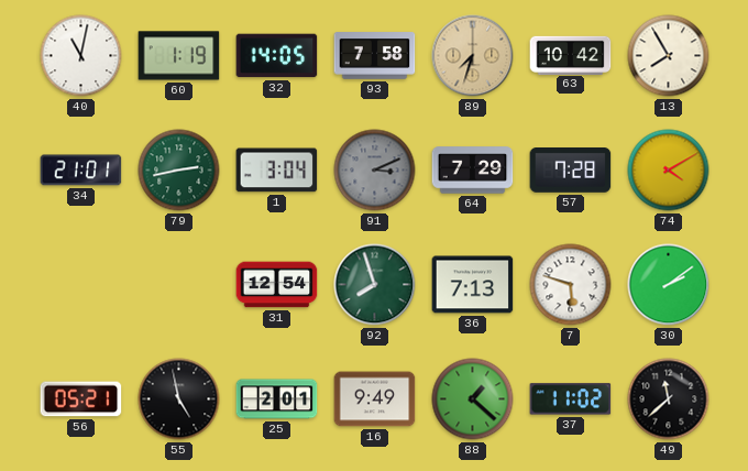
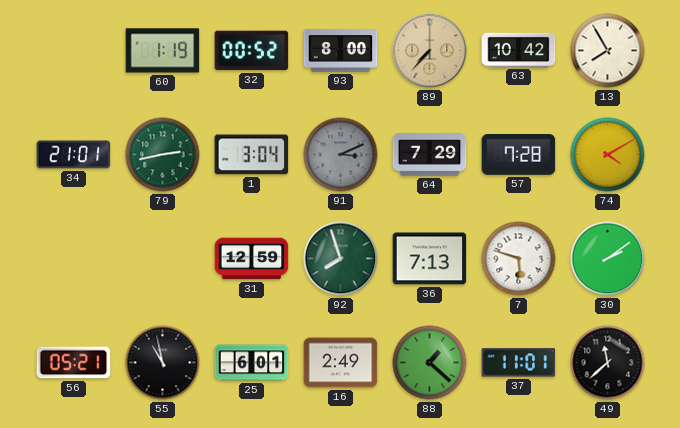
40: 11:02 -> none (81, 56)
32: 14:05 -> 00:52 (252, 51)
93: 7:58 -> 8:00 (341, 51)
89: 7:33 -> 7:37 (430, 51)
31: 12:54 -> 12:59 (252, 259)
55: 4:58 -> 10:58 (163, 363)
25: 2:01 -> 6:01 (252, 363)
16: 9:49 -> 2:49 (341, 363)
37: 11:02 -> 11:01 (519, 363)
